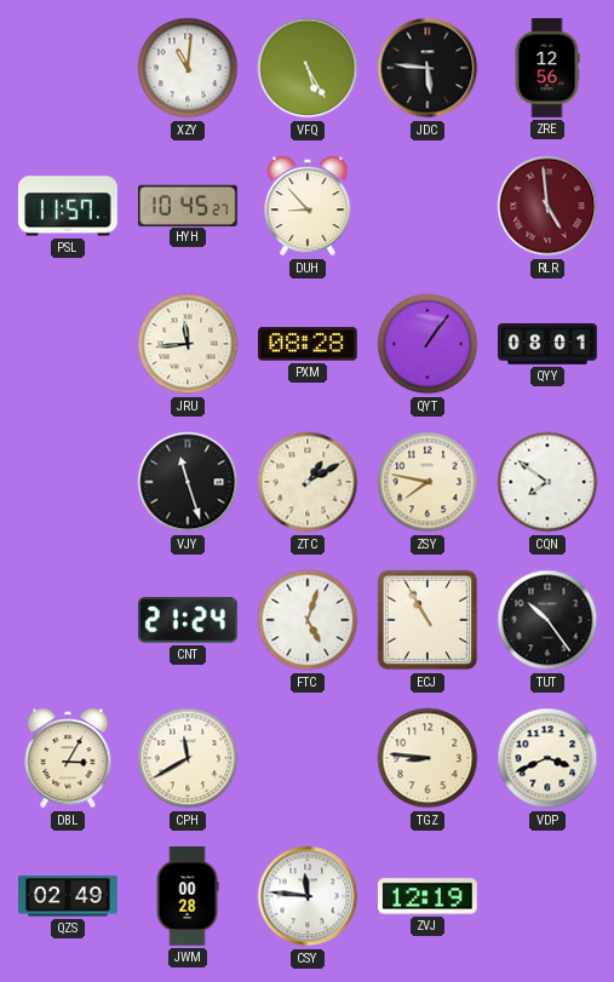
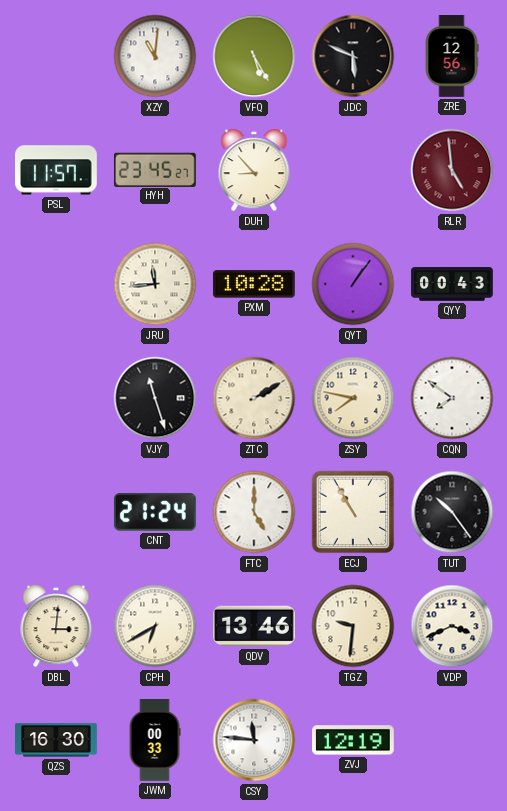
JDC: 5:46 -> 5:49 (353, 56)
HYH: 10:45 -> 23:45 (155, 169)
PXM: 08:28 -> 10:28 (255, 284)
QYY: 08:01 -> 00:43 (452, 284)
ZTC: 1:10 -> 2:10 (254, 398)
FTC: 5:03 -> 5:00 (254, 512)
DBL: 3:05 -> 3:01 (56, 626)
CPH: 11:40 -> 6:40 (155, 626)
QDV: none -> 13:46 (255, 626)
TGZ: 8:46 -> 9:31 (353, 626)
QZS: 02:49 -> 16:30 (56, 740)
JWM: 00:28 -> 00:33 (155, 740)
